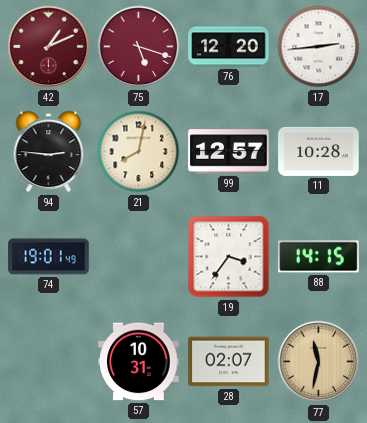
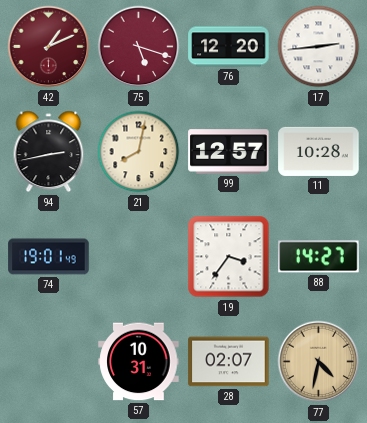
94: 2:46 -> 2:43 (49, 152)
88: 14:15 -> 14:27 (319, 257)
77: 11:32 -> 4:32 (319, 362)
